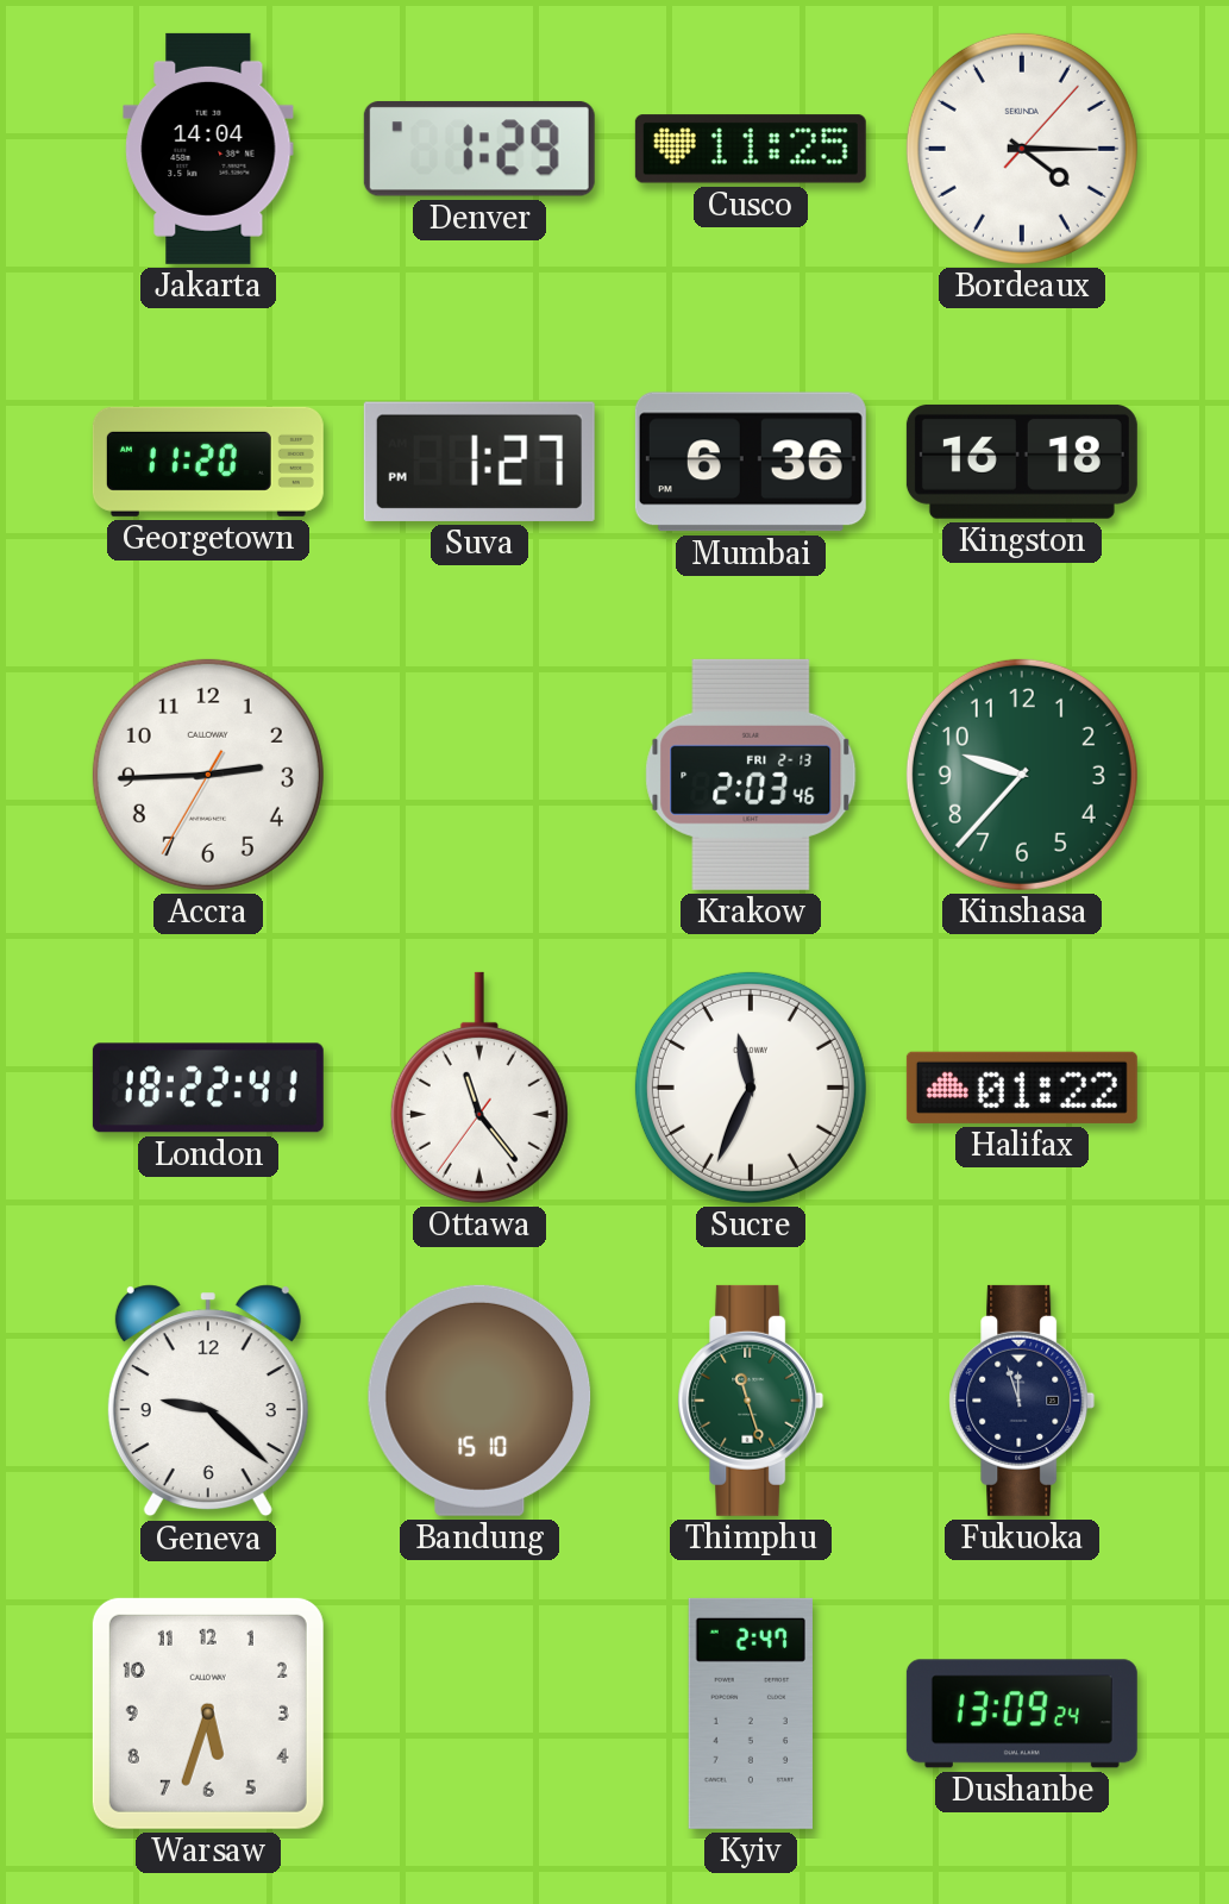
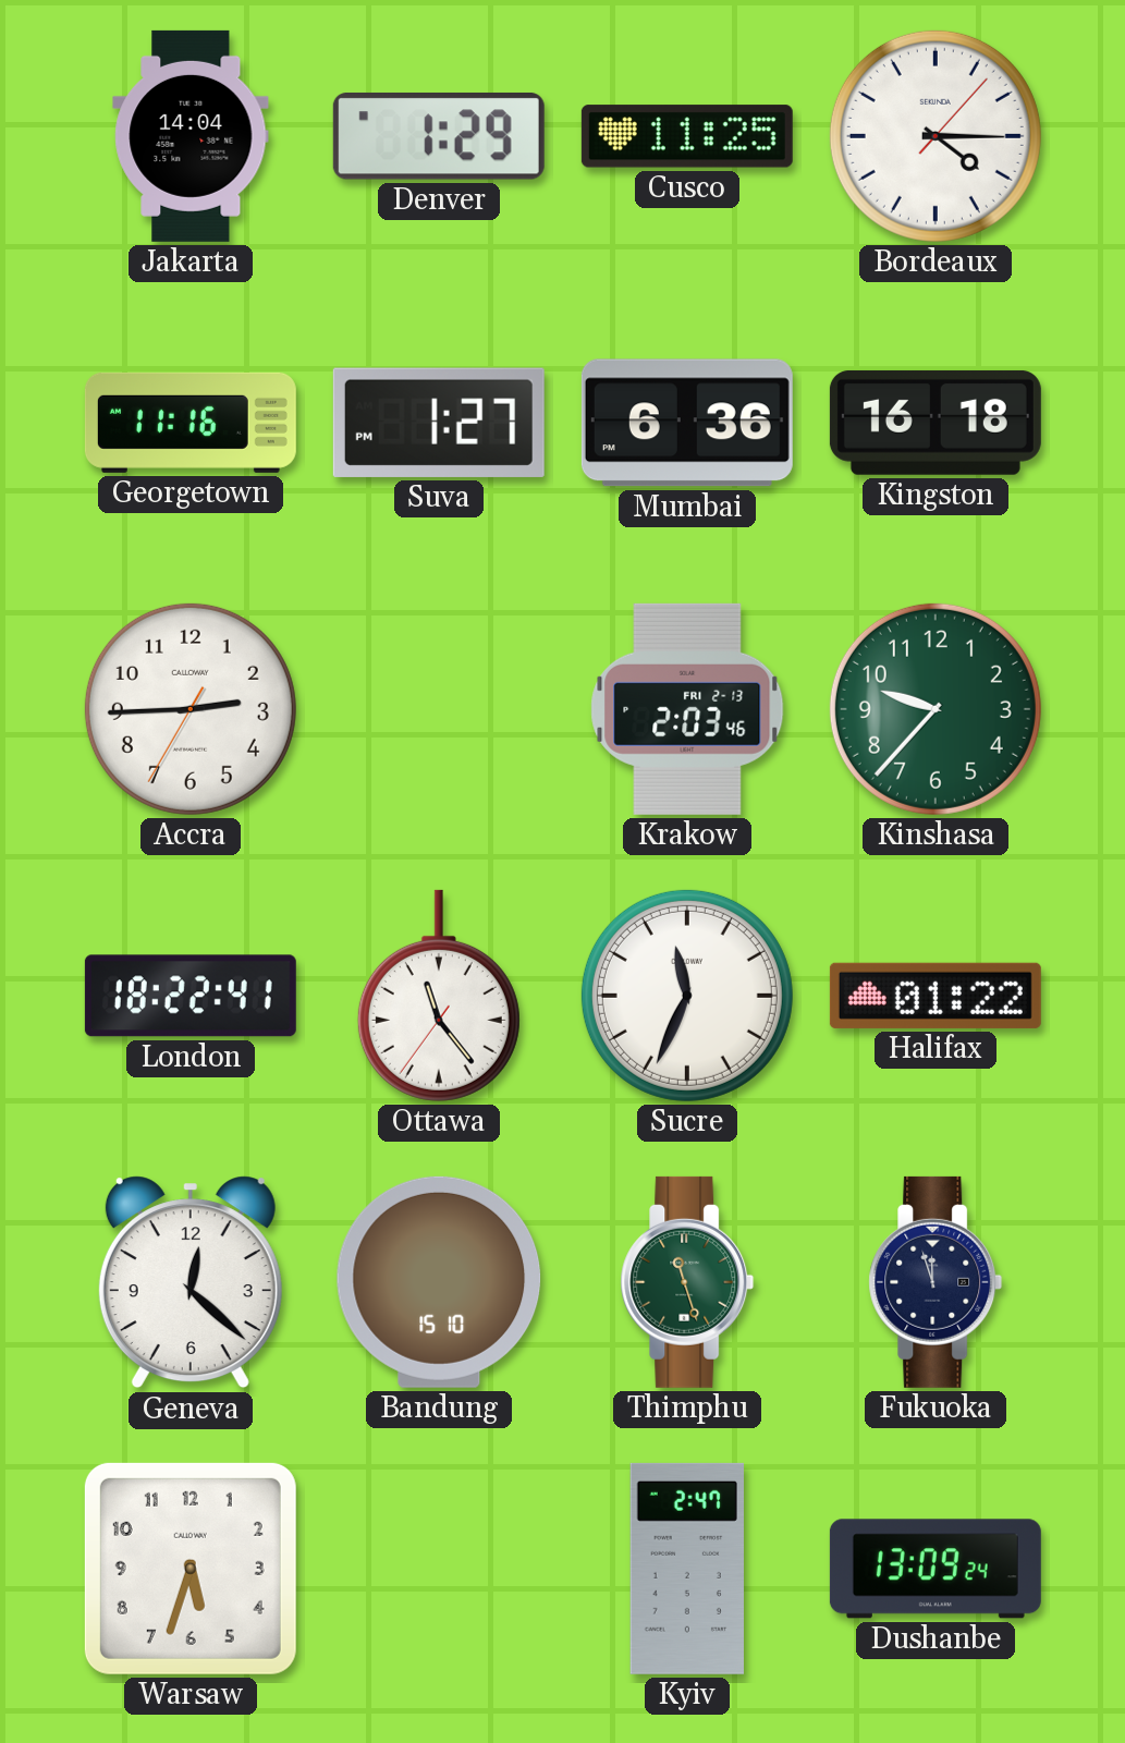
Georgetown: 11:20 -> 11:16 (191, 423)
Geneva: 9:22 -> 12:22 (191, 1282)
